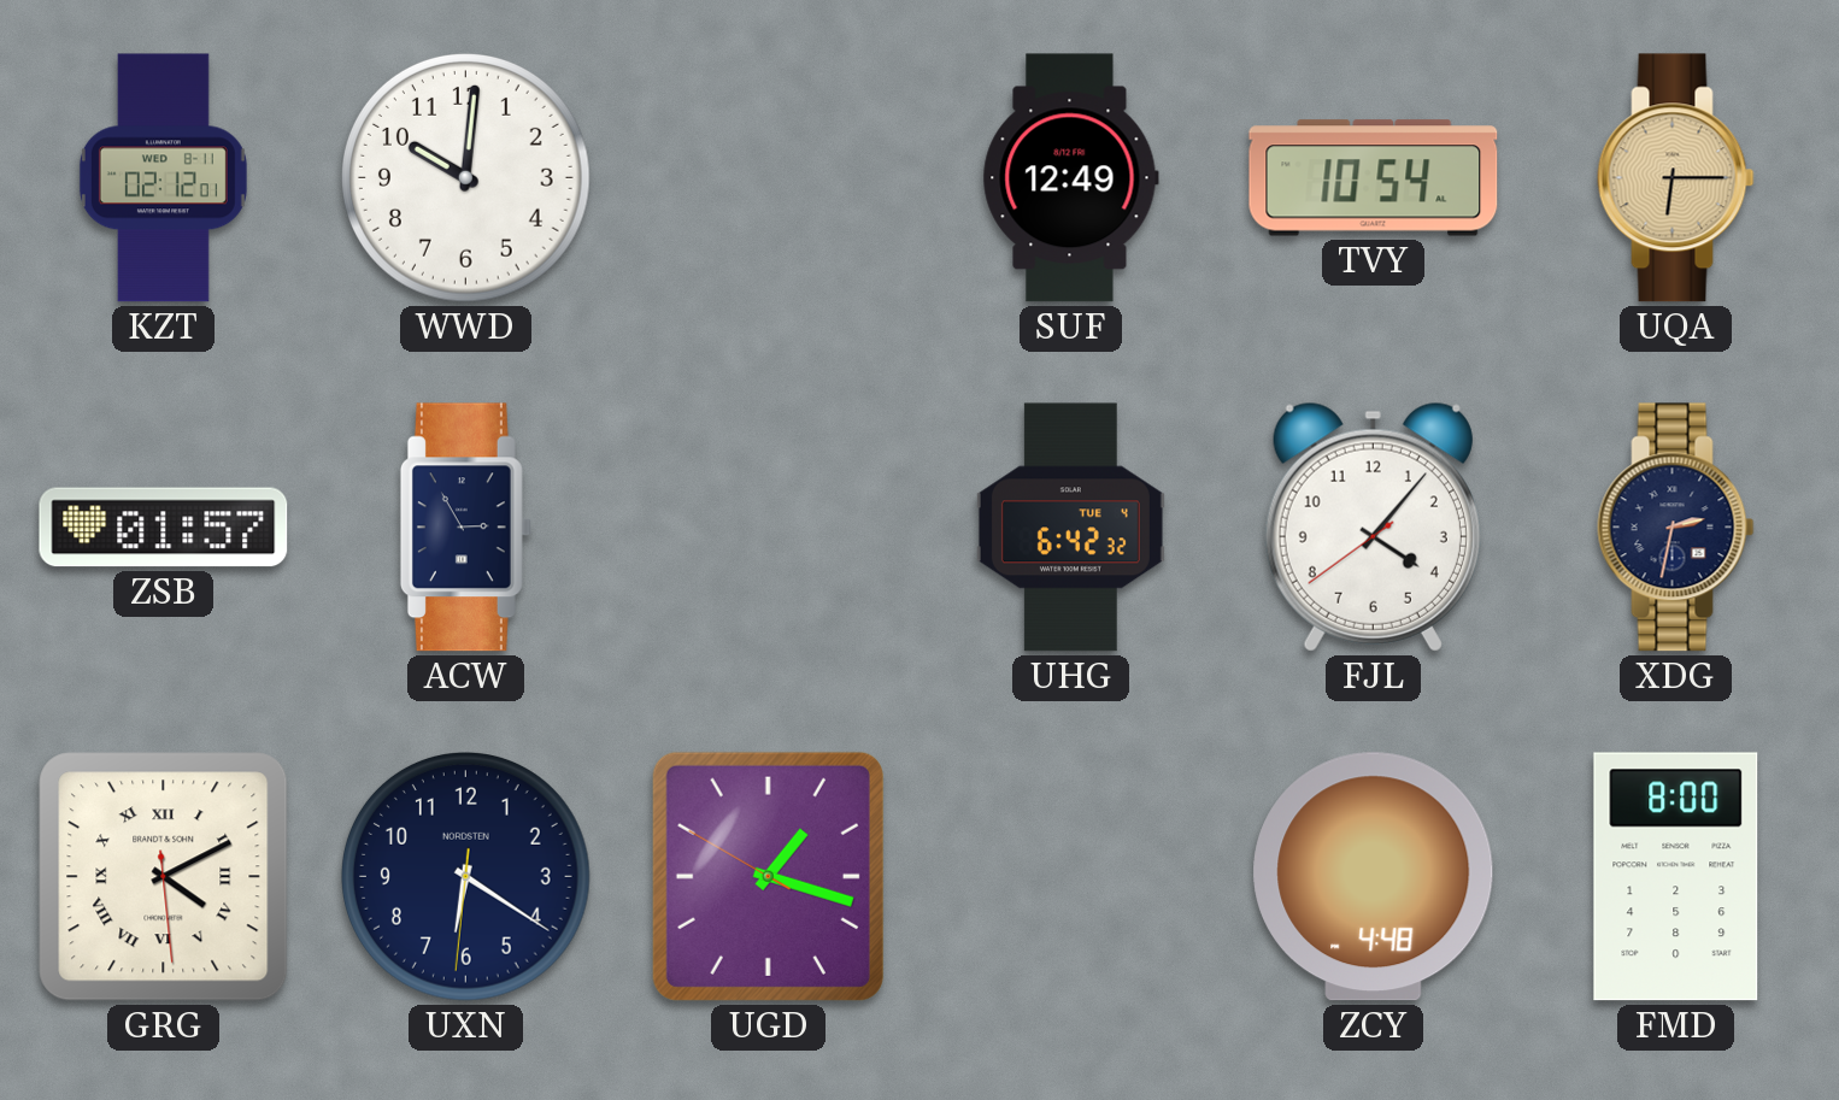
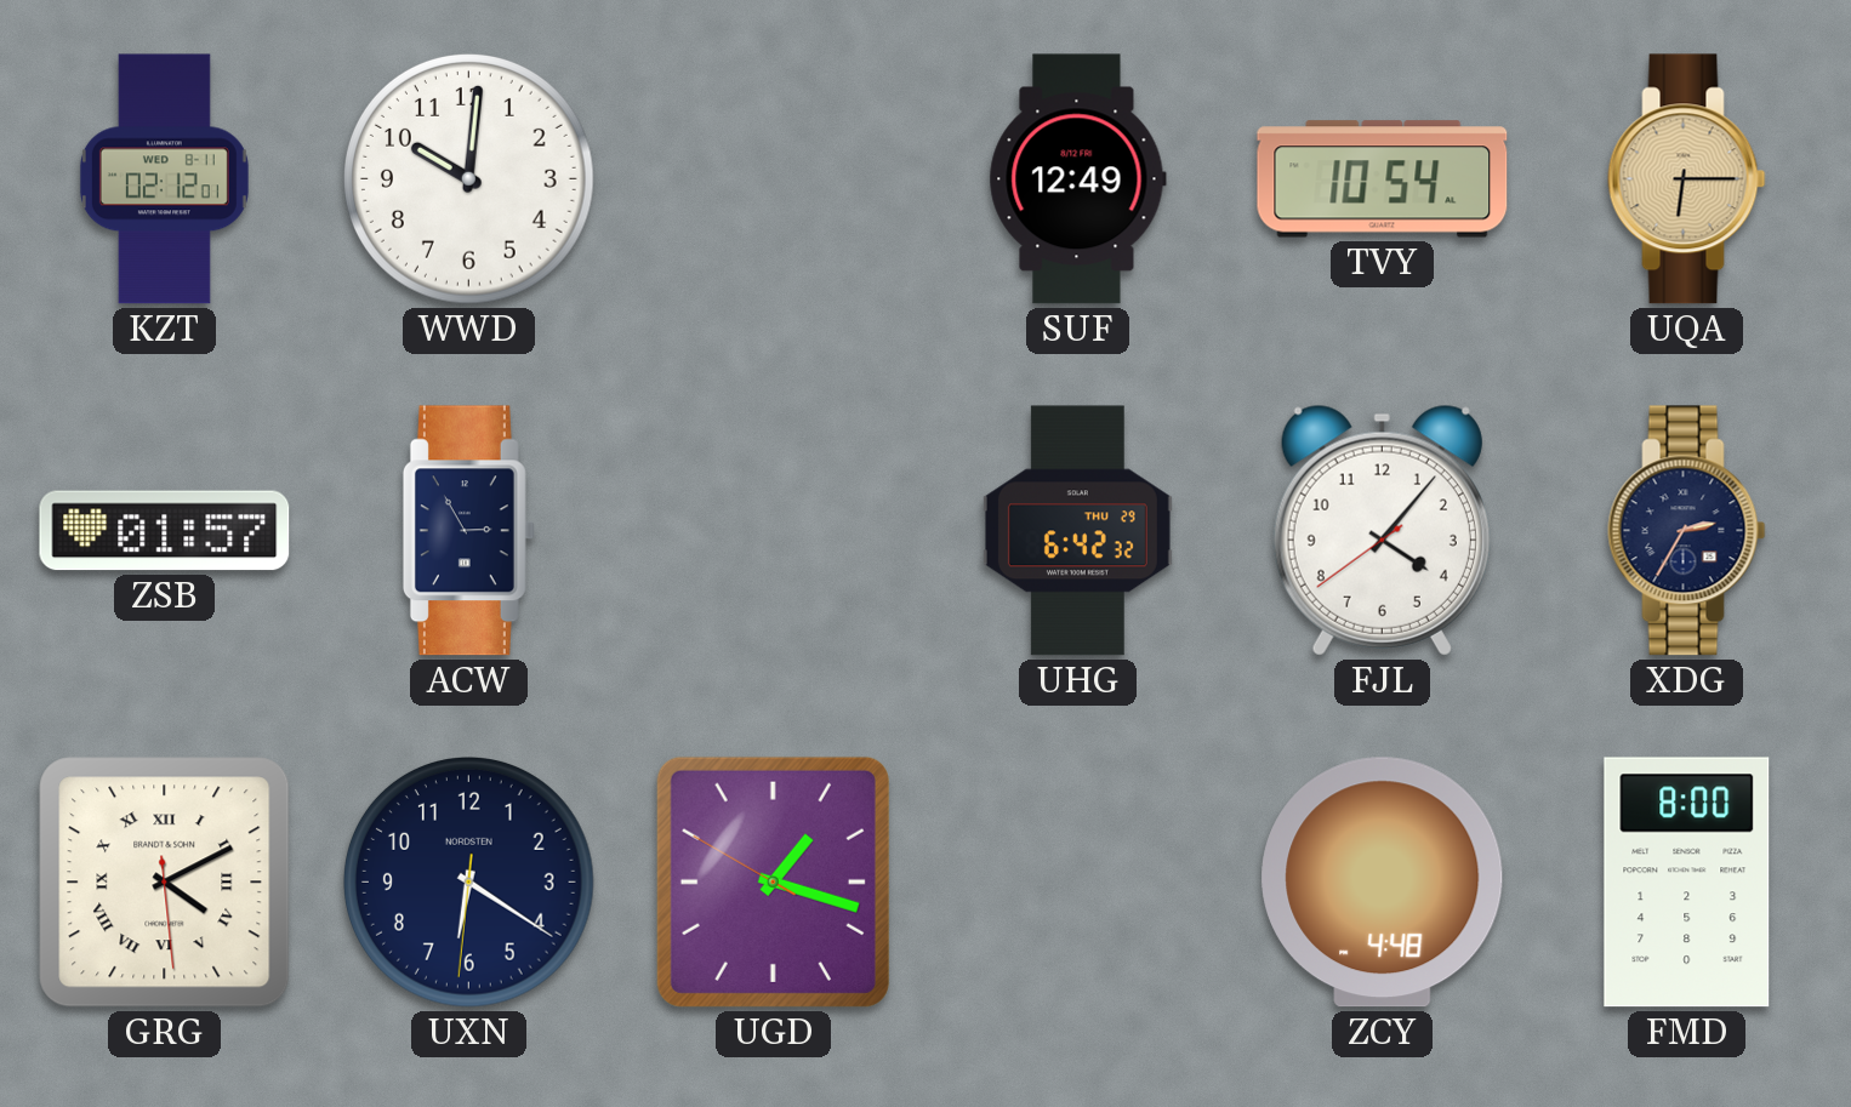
UHG date: TUE 4 -> THU 29 (1077, 531)
XDG: 2:32 -> 2:35 (1687, 531)
